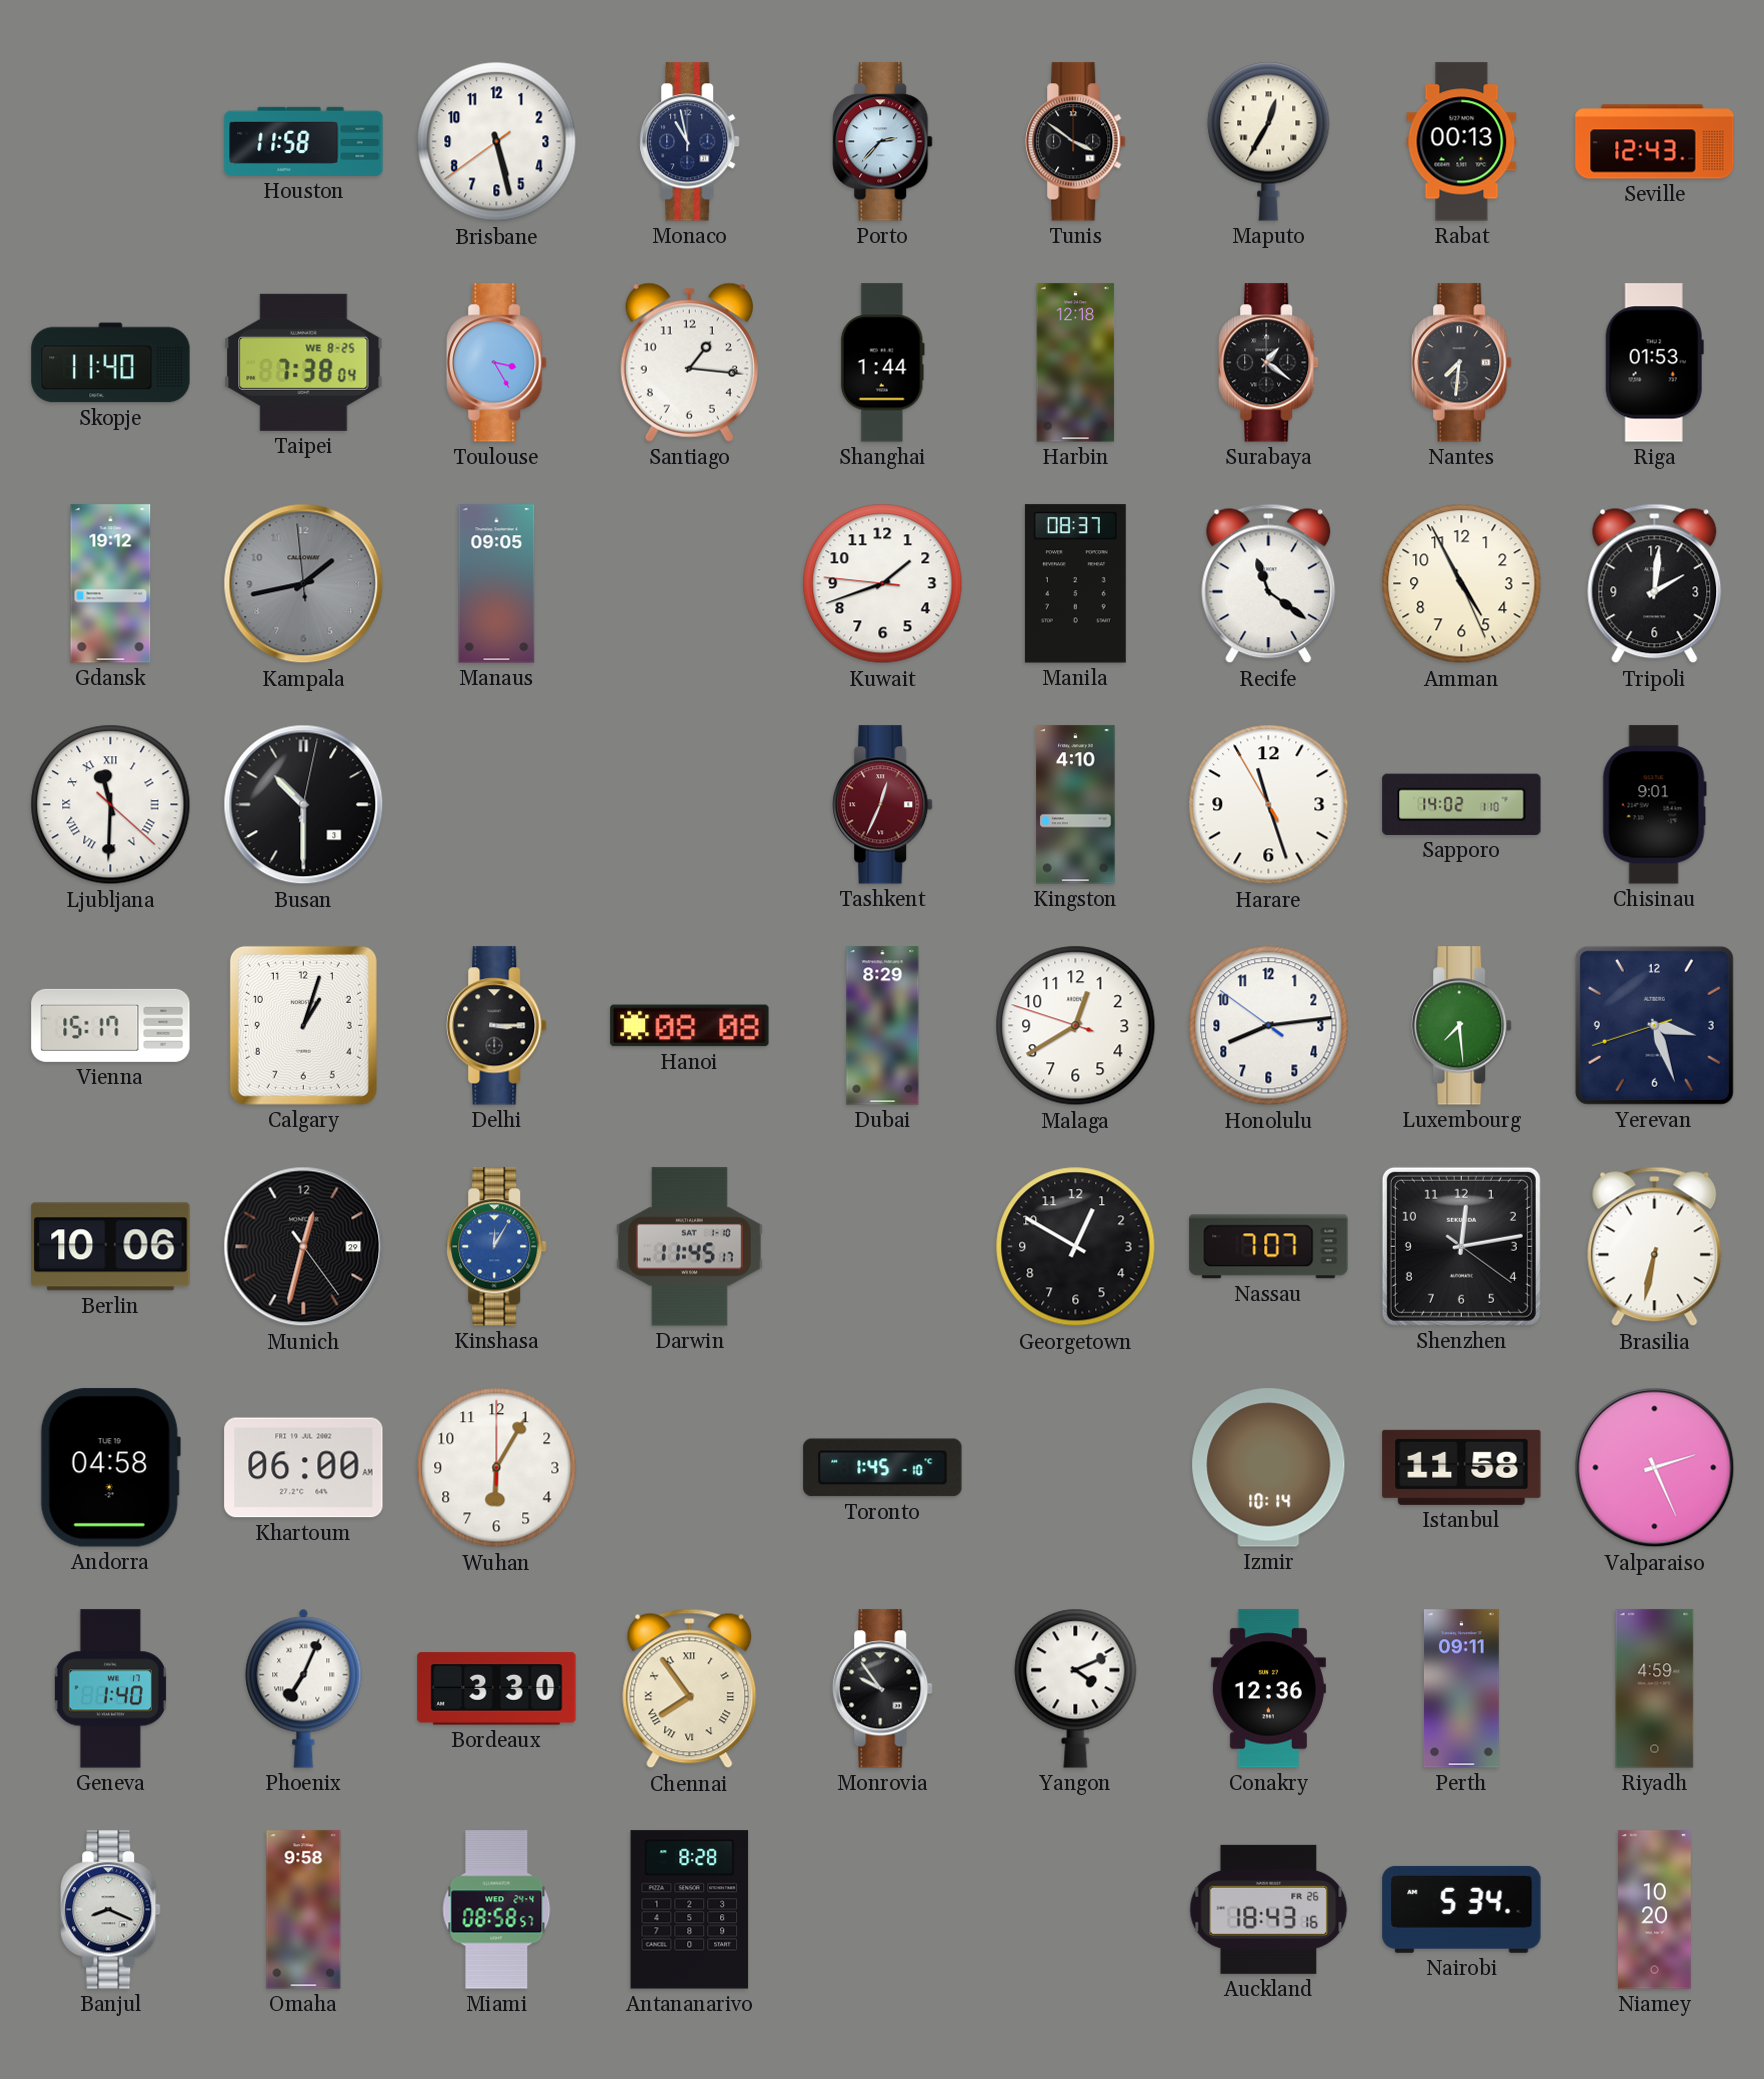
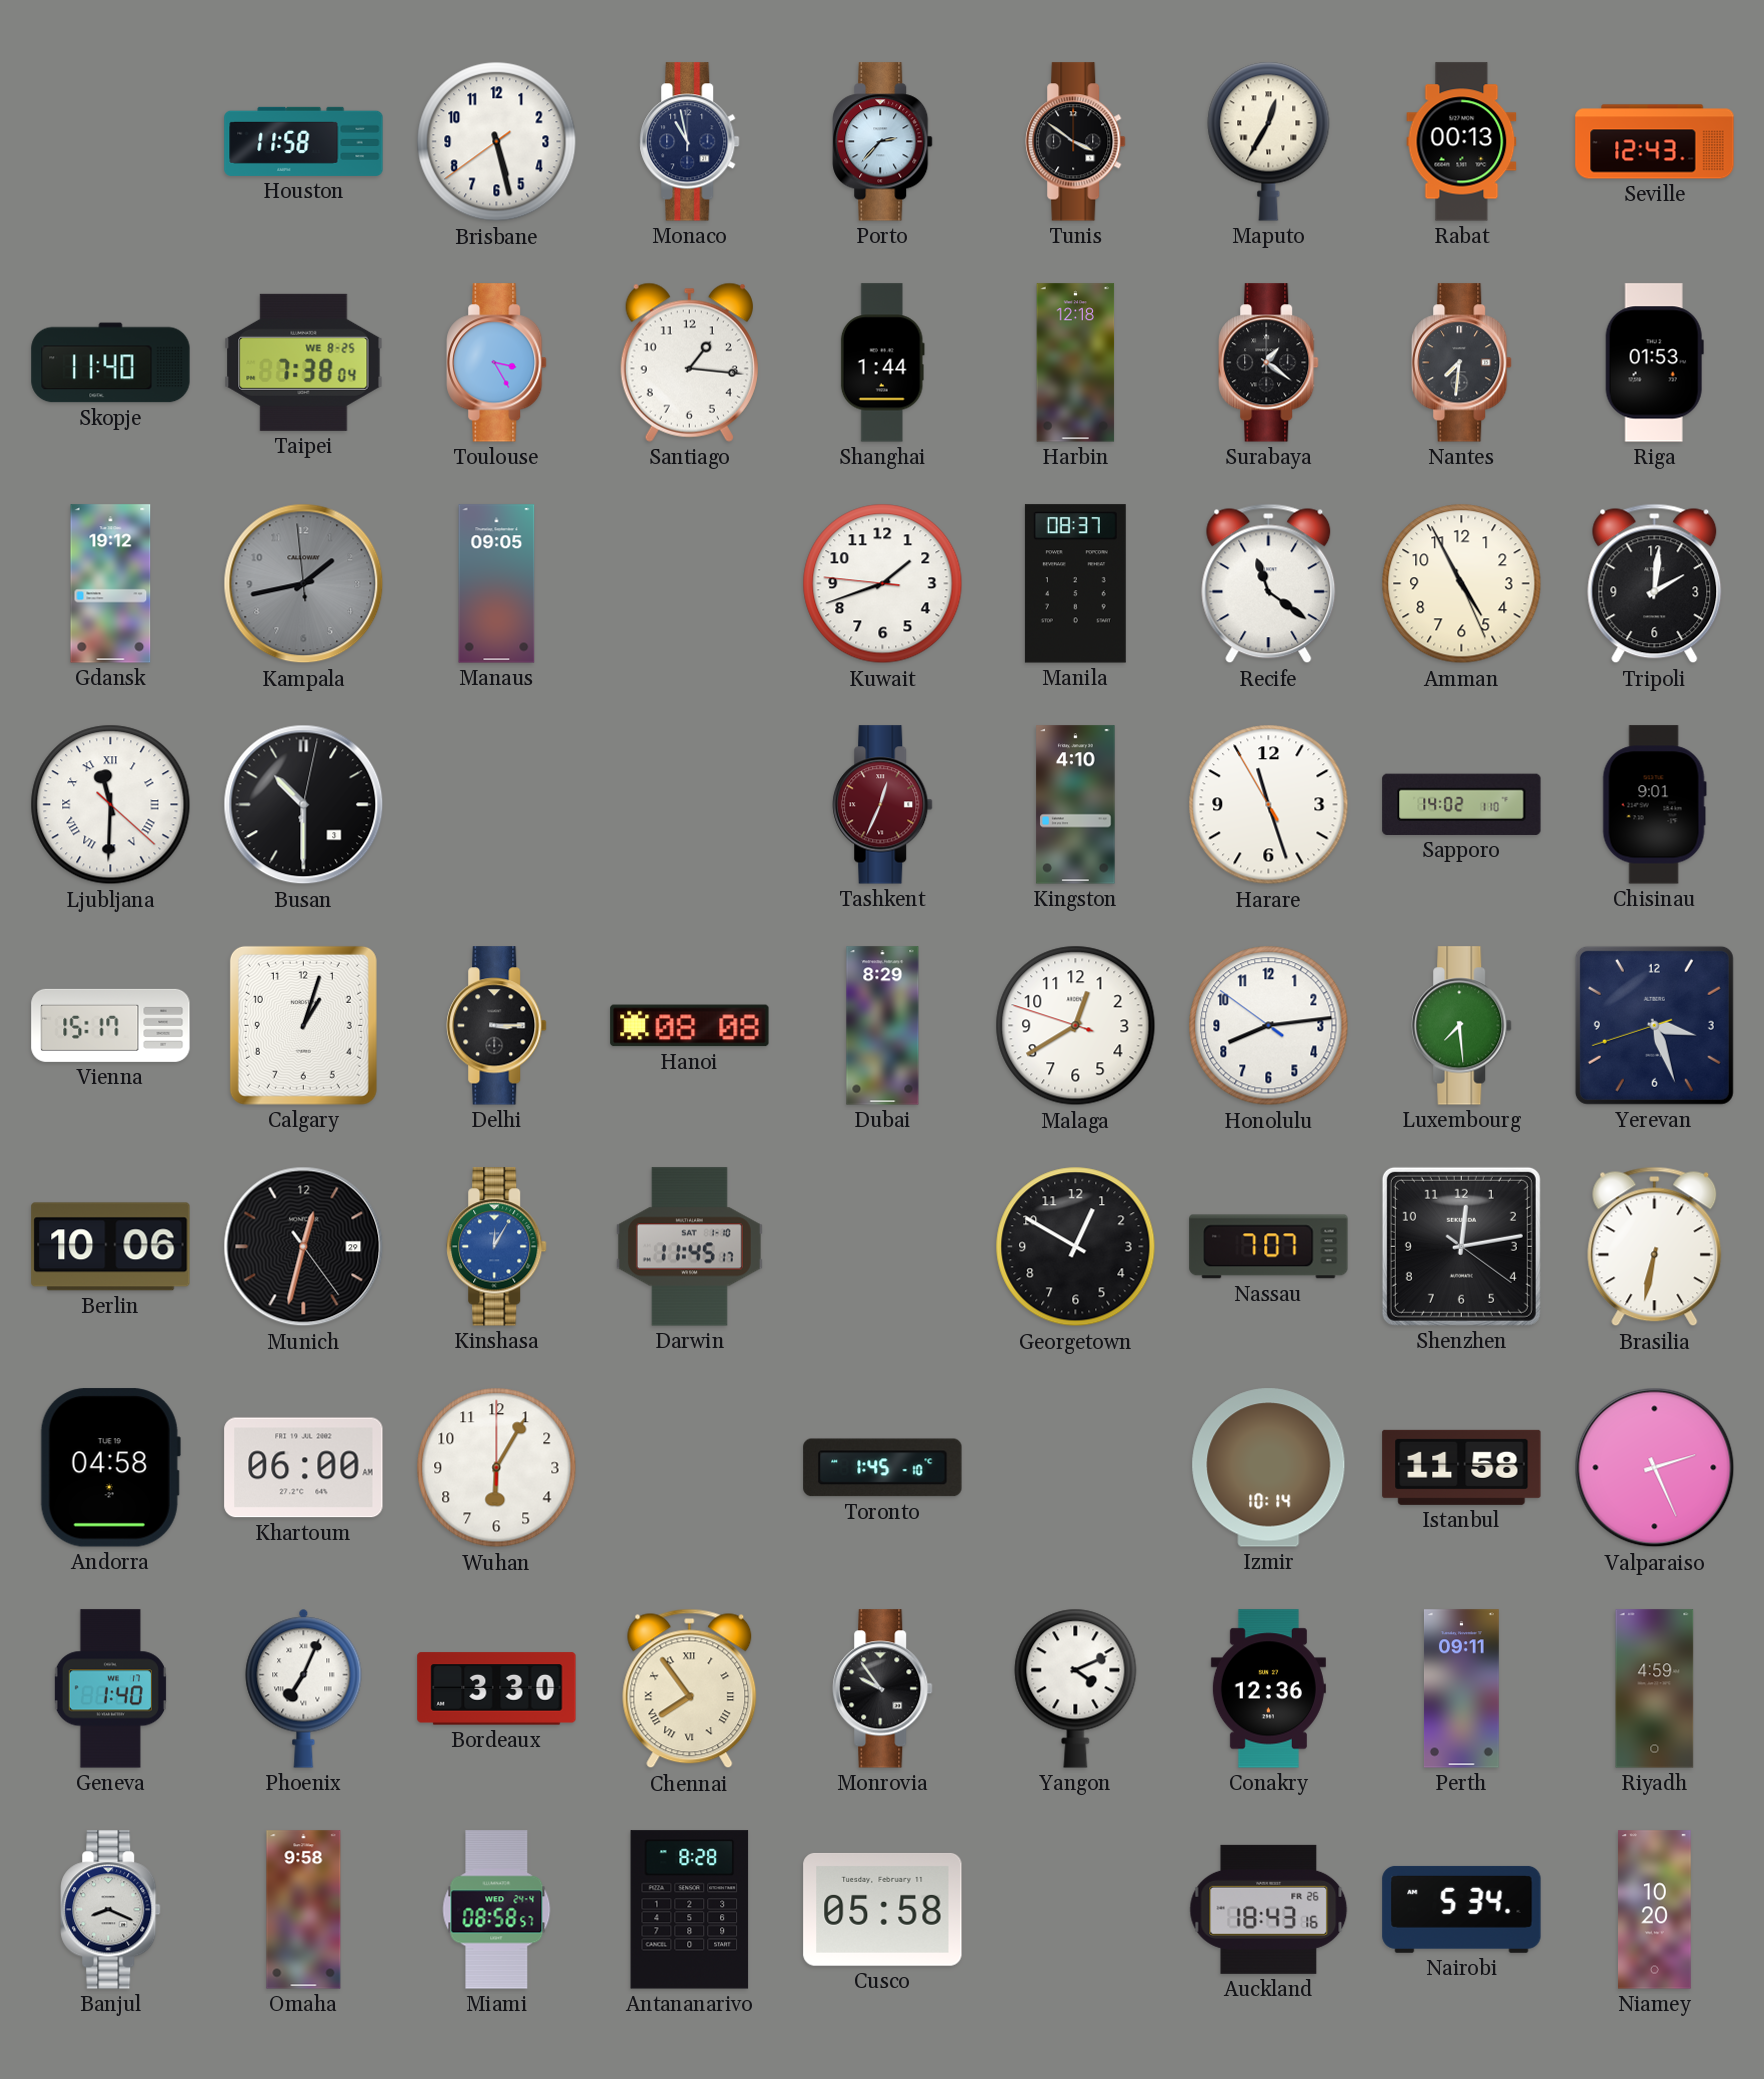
Cusco: none -> 05:58 (883, 1909)
